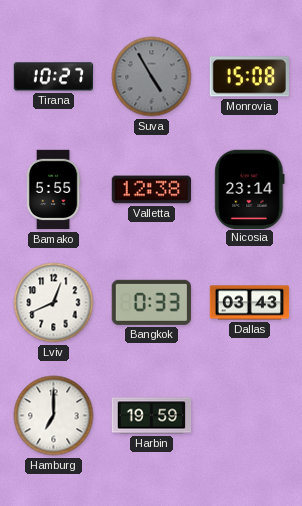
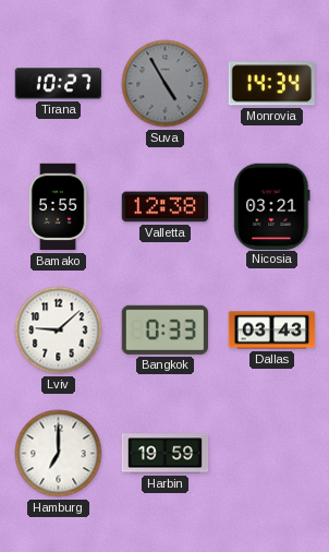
Monrovia: 15:08 -> 14:34 (271, 84)
Nicosia: 23:14 -> 03:21 (272, 206)
Lviv: 12:41 -> 9:08 (59, 331)
